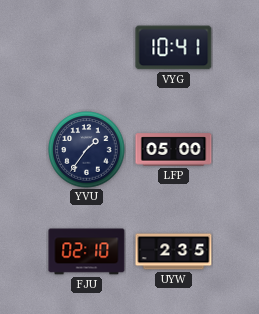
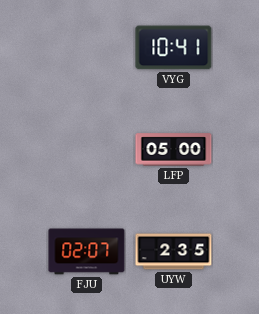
YVU: 1:36 -> none (87, 150)
FJU: 02:10 -> 02:07 (87, 252)
